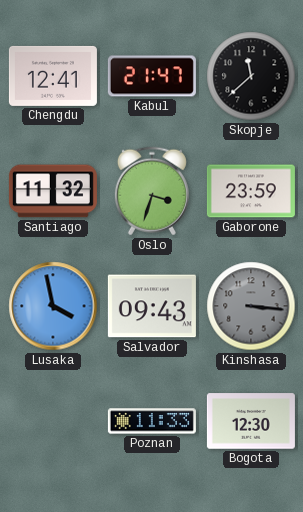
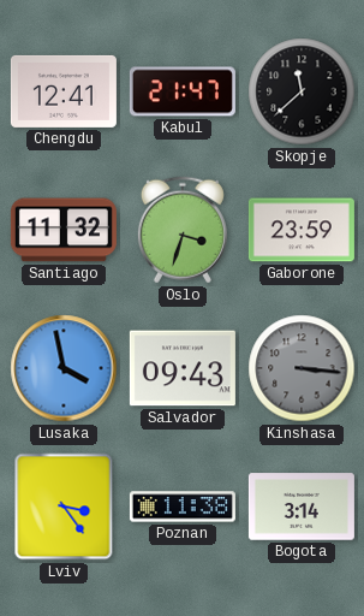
Lviv: none -> 3:24 (64, 507)
Poznan: 11:33 -> 11:38 (183, 507)
Bogota: 12:30 -> 3:14 (302, 507)
